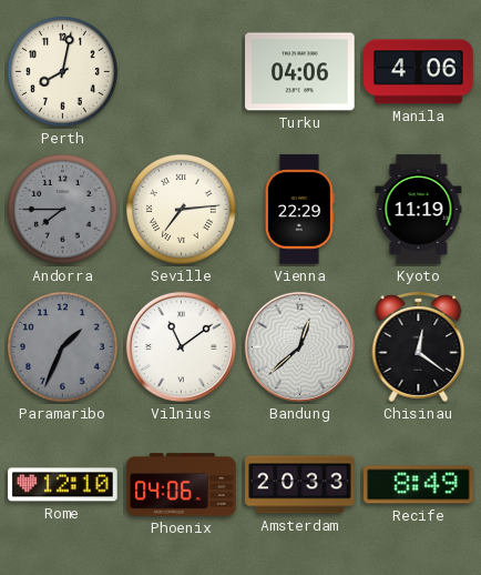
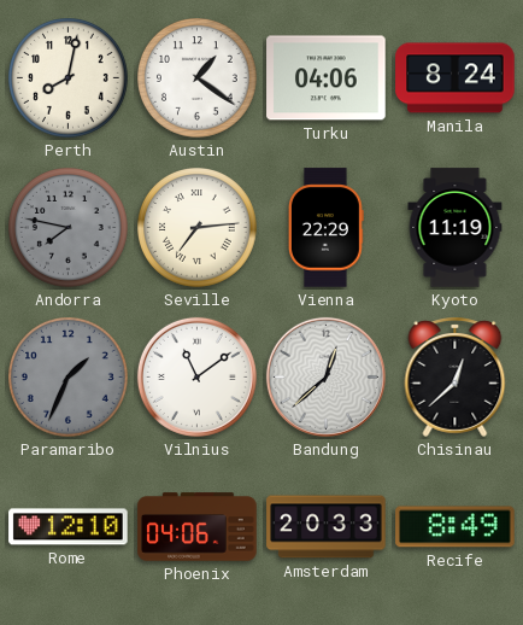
Austin: none -> 1:21 (198, 78)
Manila: 4:06 -> 8:24 (456, 78)
Andorra: 7:45 -> 7:47 (69, 228)
Chisinau: 12:21 -> 12:38 (456, 376)
